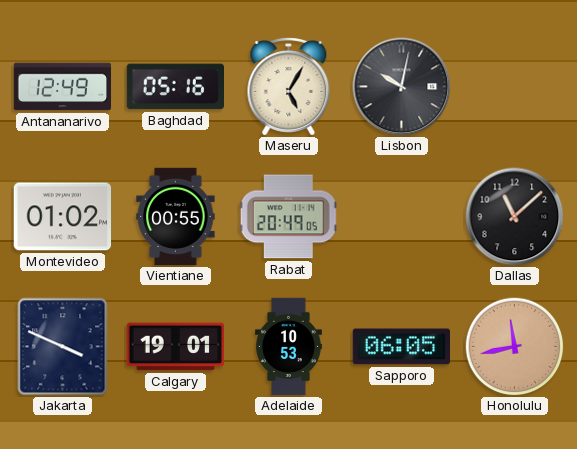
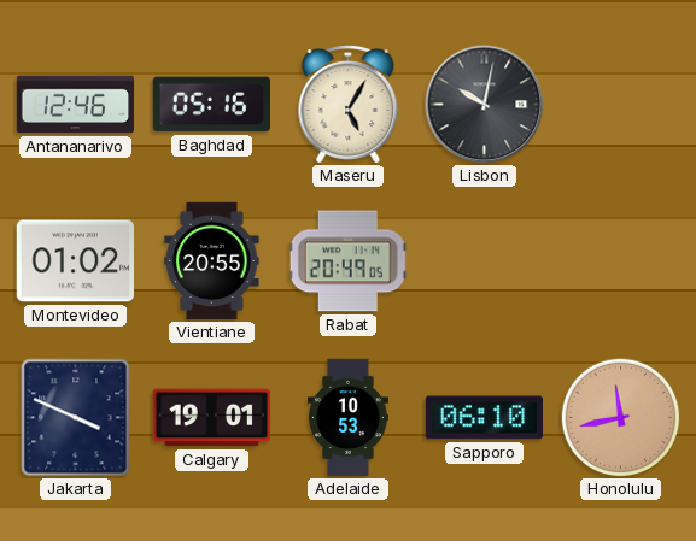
Antananarivo: 12:49 -> 12:46 (76, 105)
Vientiane: 00:55 -> 20:55 (212, 261)
Dallas: 11:08 -> none (515, 217)
Sapporo: 06:05 -> 06:10 (484, 418)
